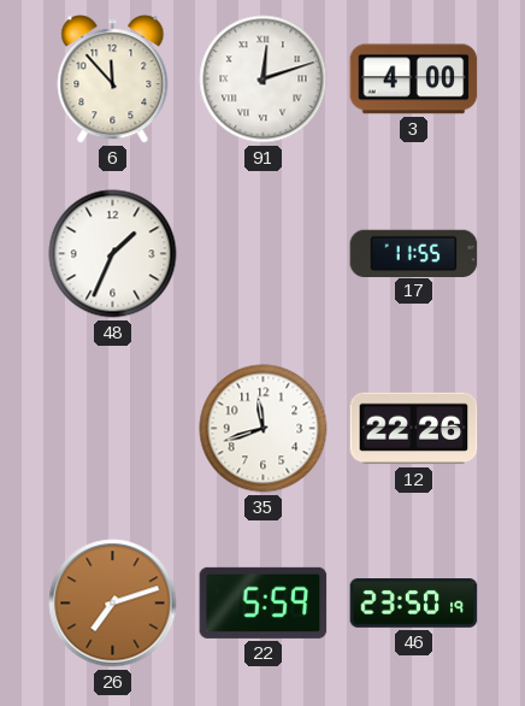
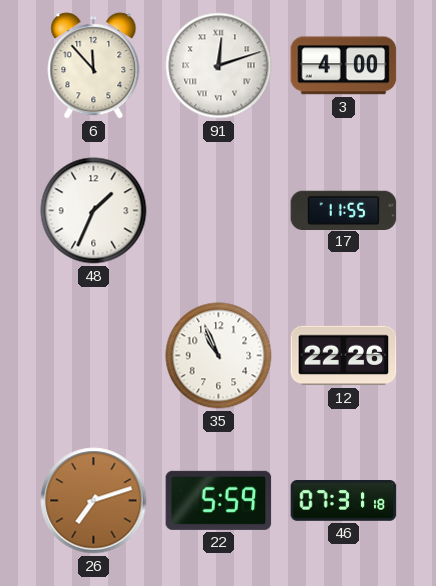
35: 11:42 -> 10:56 (219, 356)
46: 23:50 -> 07:31 (344, 501)
